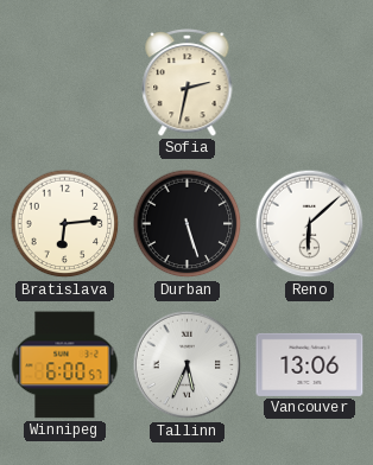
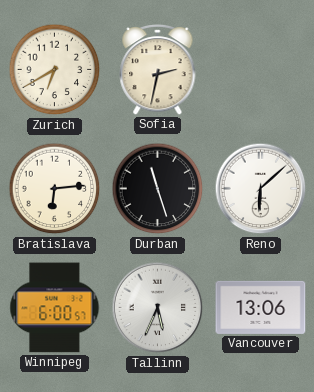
Zurich: none -> 6:40 (55, 70)
Durban: 5:27 -> 11:27 (158, 189)
